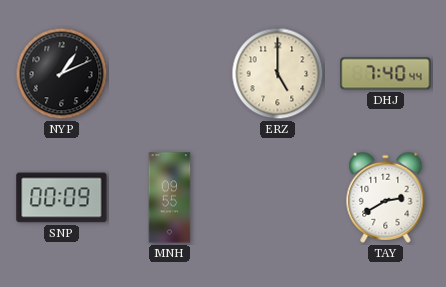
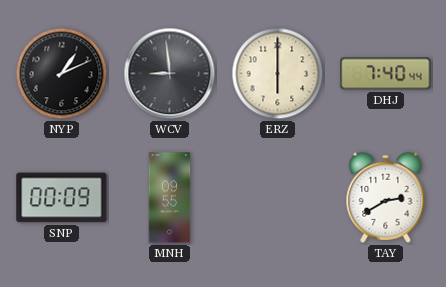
WCV: none -> 8:59 (170, 74)
ERZ: 5:00 -> 6:00 (278, 74)
